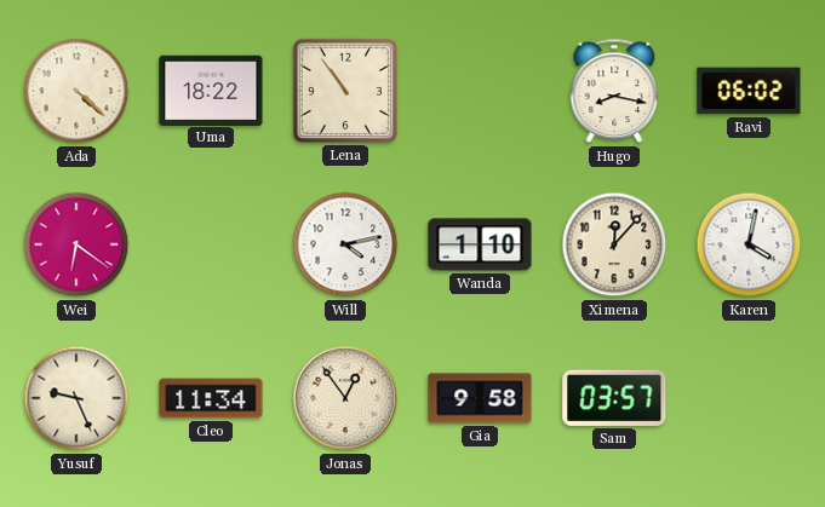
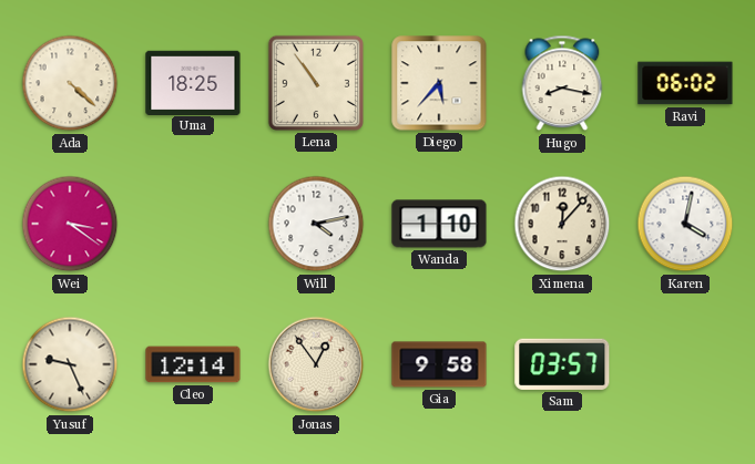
Uma: 18:22 -> 18:25 (193, 82)
Diego: none -> 5:37 (439, 83)
Wei: 6:21 -> 3:21 (70, 224)
Cleo: 11:34 -> 12:14 (193, 364)
